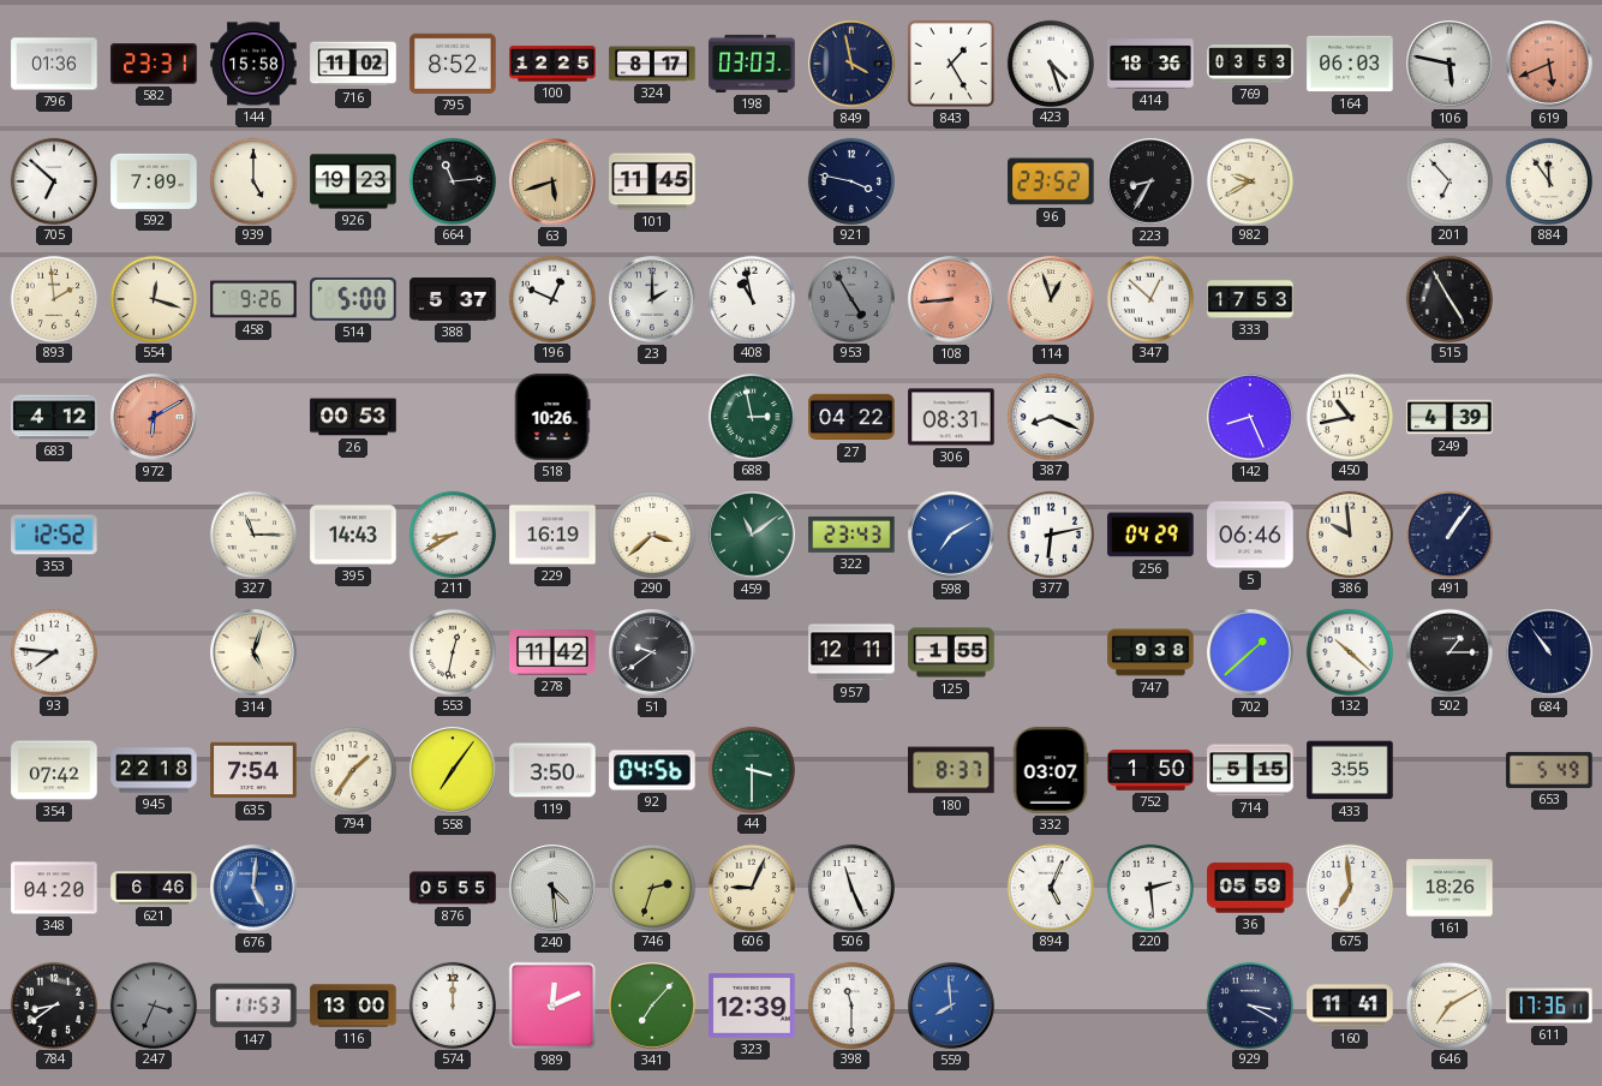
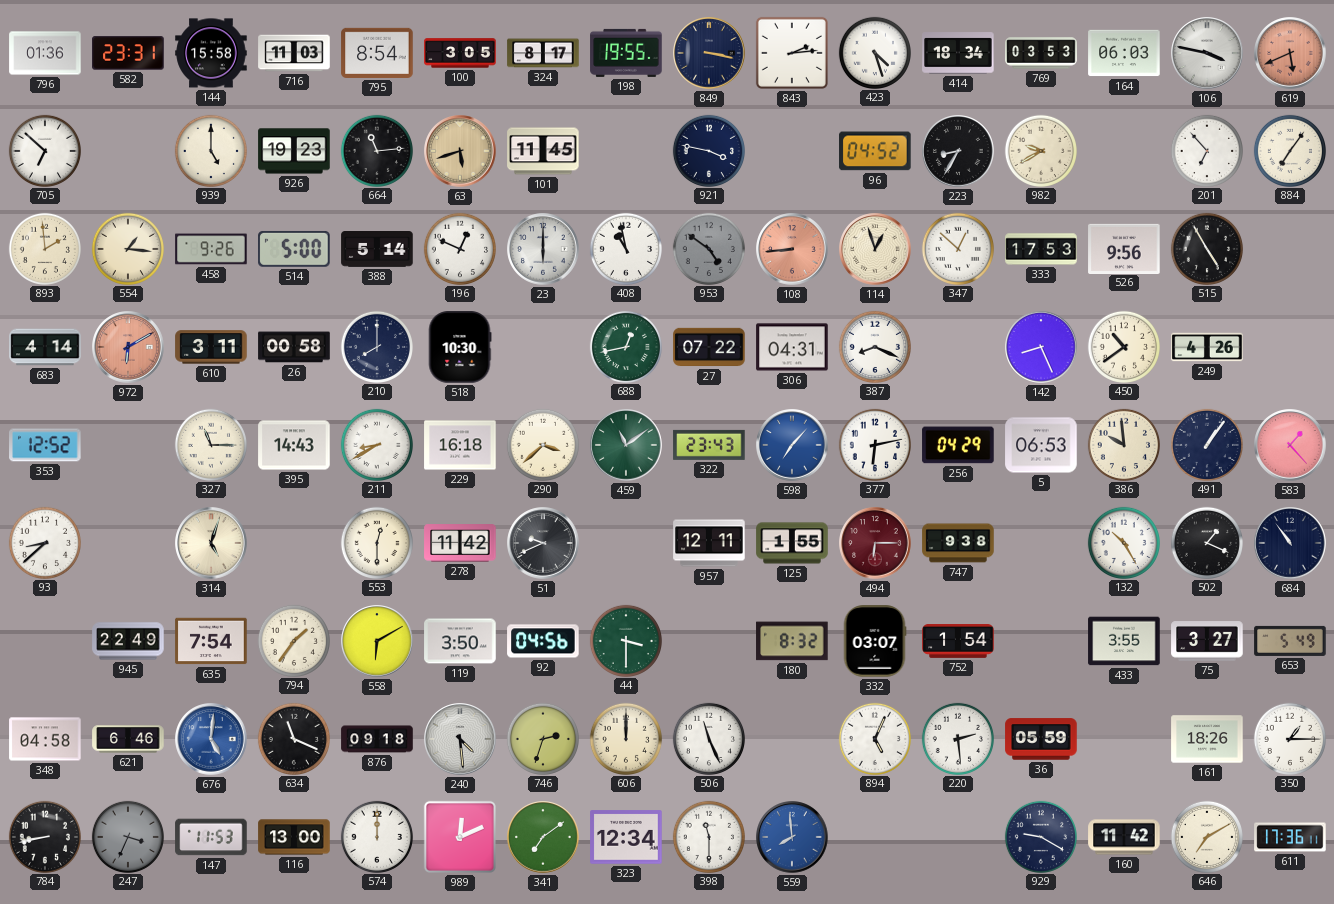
716: 11:02 -> 11:03 (294, 53)
795: 8:52 -> 8:54 (377, 53)
100: 12:25 -> 3:05 (460, 53)
198: 03:03 -> 19:55 (626, 53)
849: 3:58 -> 3:17 (709, 53)
843: 1:25 -> 2:14 (792, 53)
414: 18:36 -> 18:34 (958, 53)
106: 5:47 -> 3:47 (1207, 53)
592: 7:09 -> none (154, 181)
96: 23:52 -> 04:52 (875, 151)
884: 11:54 -> 7:06 (1289, 150)
554: 12:18 -> 1:16 (127, 248)
388: 5:37 -> 5:14 (377, 250)
23: 2:00 -> 6:00 (543, 249)
953: 4:55 -> 4:51 (708, 248)
526: none -> 9:56 (1124, 248)
683: 4:12 -> 4:14 (45, 347)
610: none -> 3:11 (211, 347)
26: 00:53 -> 00:58 (294, 347)
210: none -> 8:00 (376, 346)
518: 10:26 -> 10:30 (460, 347)
688: 2:58 -> 12:43 (625, 346)
27: 04:22 -> 07:22 (709, 347)
306: 08:31 -> 04:31 (792, 347)
450: 10:43 -> 10:39 (1123, 346)
249: 4:39 -> 4:26 (1207, 347)
229: 16:19 -> 16:18 (460, 445)
598: 7:10 -> 7:07 (792, 445)
5: 06:46 -> 06:53 (1041, 445)
583: none -> 1:23 (1290, 445)
93: 7:46 -> 8:38 (44, 542)
553: 12:32 -> 12:30 (376, 542)
51: 9:39 -> 9:41 (543, 543)
494: none -> 6:15 (875, 543)
702: 1:38 -> none (1250, 652)
132: 10:22 -> 10:25 (1123, 542)
502: 1:15 -> 1:19 (1206, 542)
354: 07:42 -> none (54, 770)
945: 22:18 -> 22:49 (128, 641)
558: 7:06 -> 6:10 (377, 641)
180: 8:37 -> 8:32 (792, 641)
752: 1:50 -> 1:54 (958, 642)
714: 5:15 -> none (1250, 770)
75: none -> 3:27 (1207, 641)
348: 04:20 -> 04:58 (45, 739)
634: none -> 11:19 (293, 738)
876: 05:55 -> 09:18 (377, 739)
606: 9:04 -> 12:00 (625, 738)
675: 6:59 -> none (1349, 887)
350: none -> 1:15 (1289, 738)
784: 8:39 -> 8:43 (44, 836)
341: 7:07 -> 7:09 (543, 837)
323: 12:39 -> 12:34 (626, 837)
929: 3:20 -> 9:20 (1040, 836)
160: 11:41 -> 11:42 (1124, 837)
